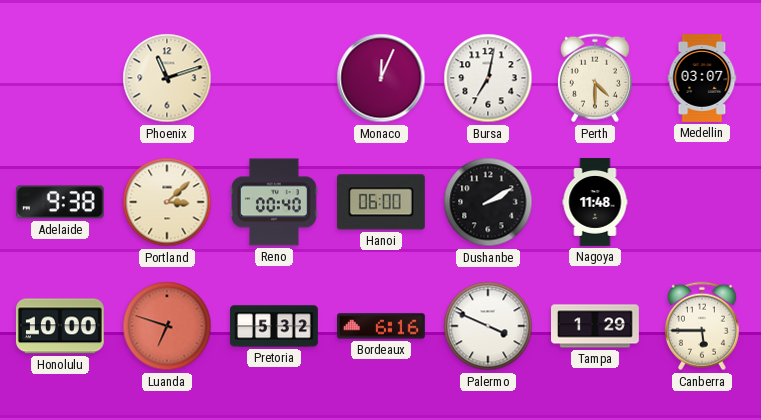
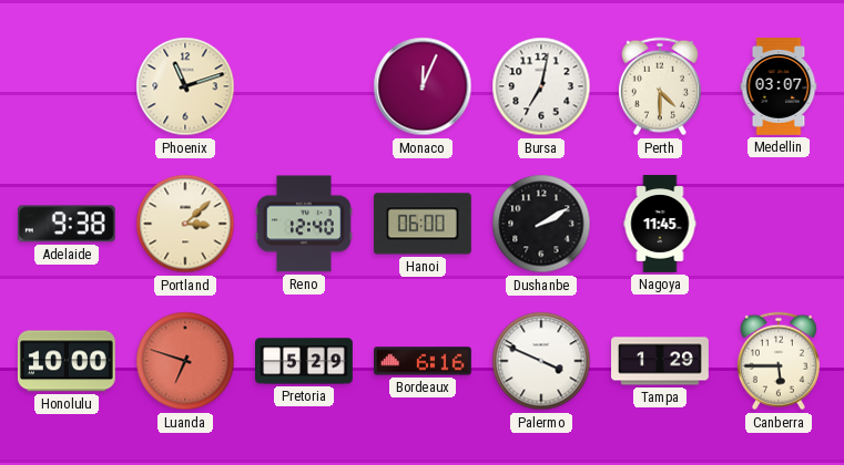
Reno: 00:40 -> 12:40 (305, 224)
Nagoya: 11:48 -> 11:45 (660, 224)
Pretoria: 5:32 -> 5:29 (305, 361)
